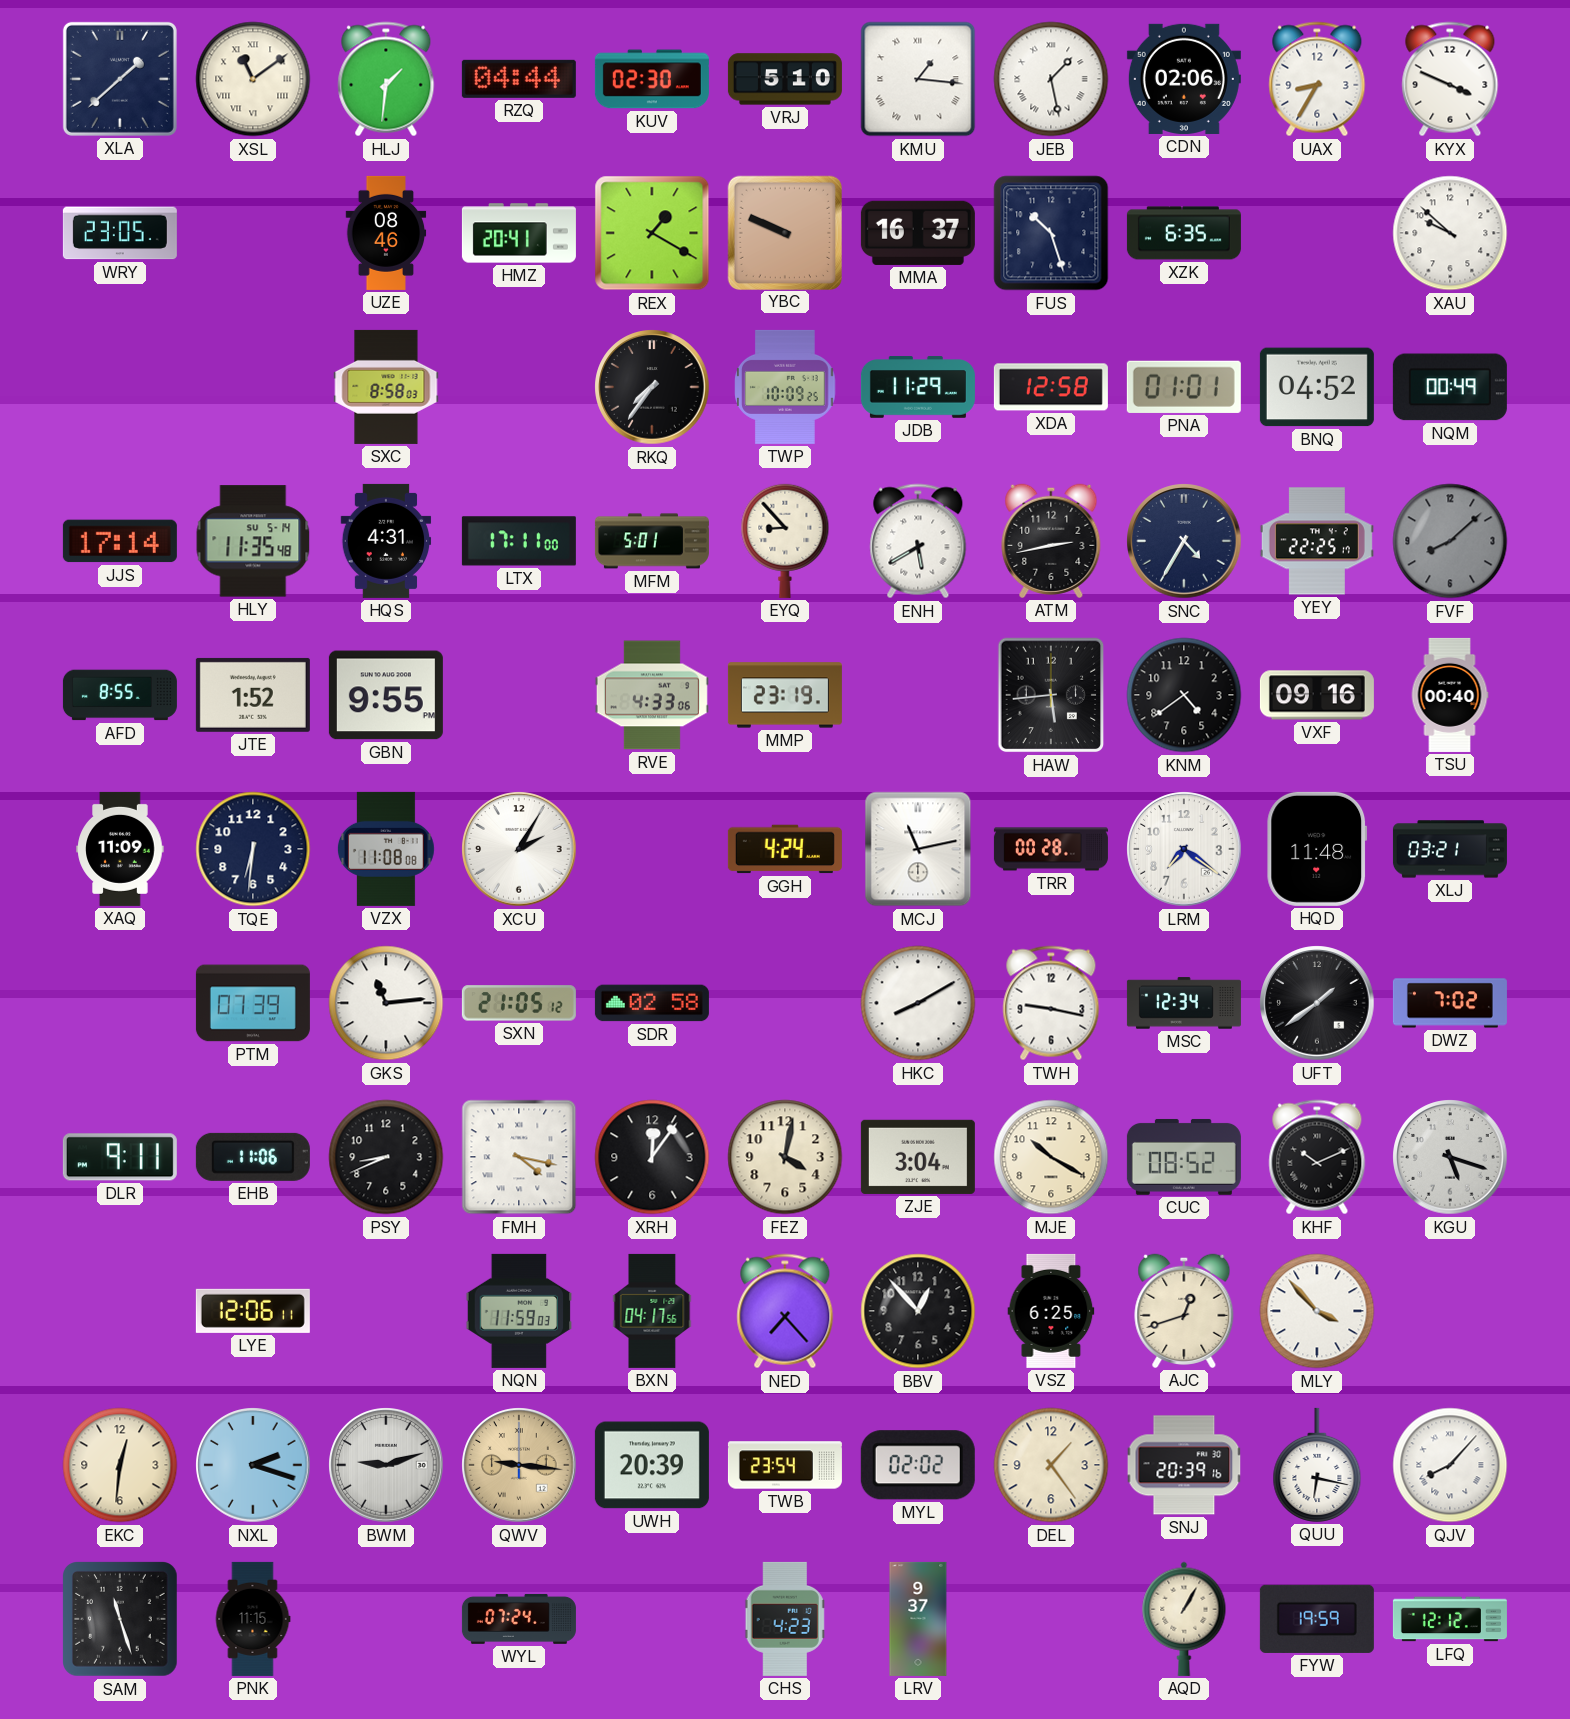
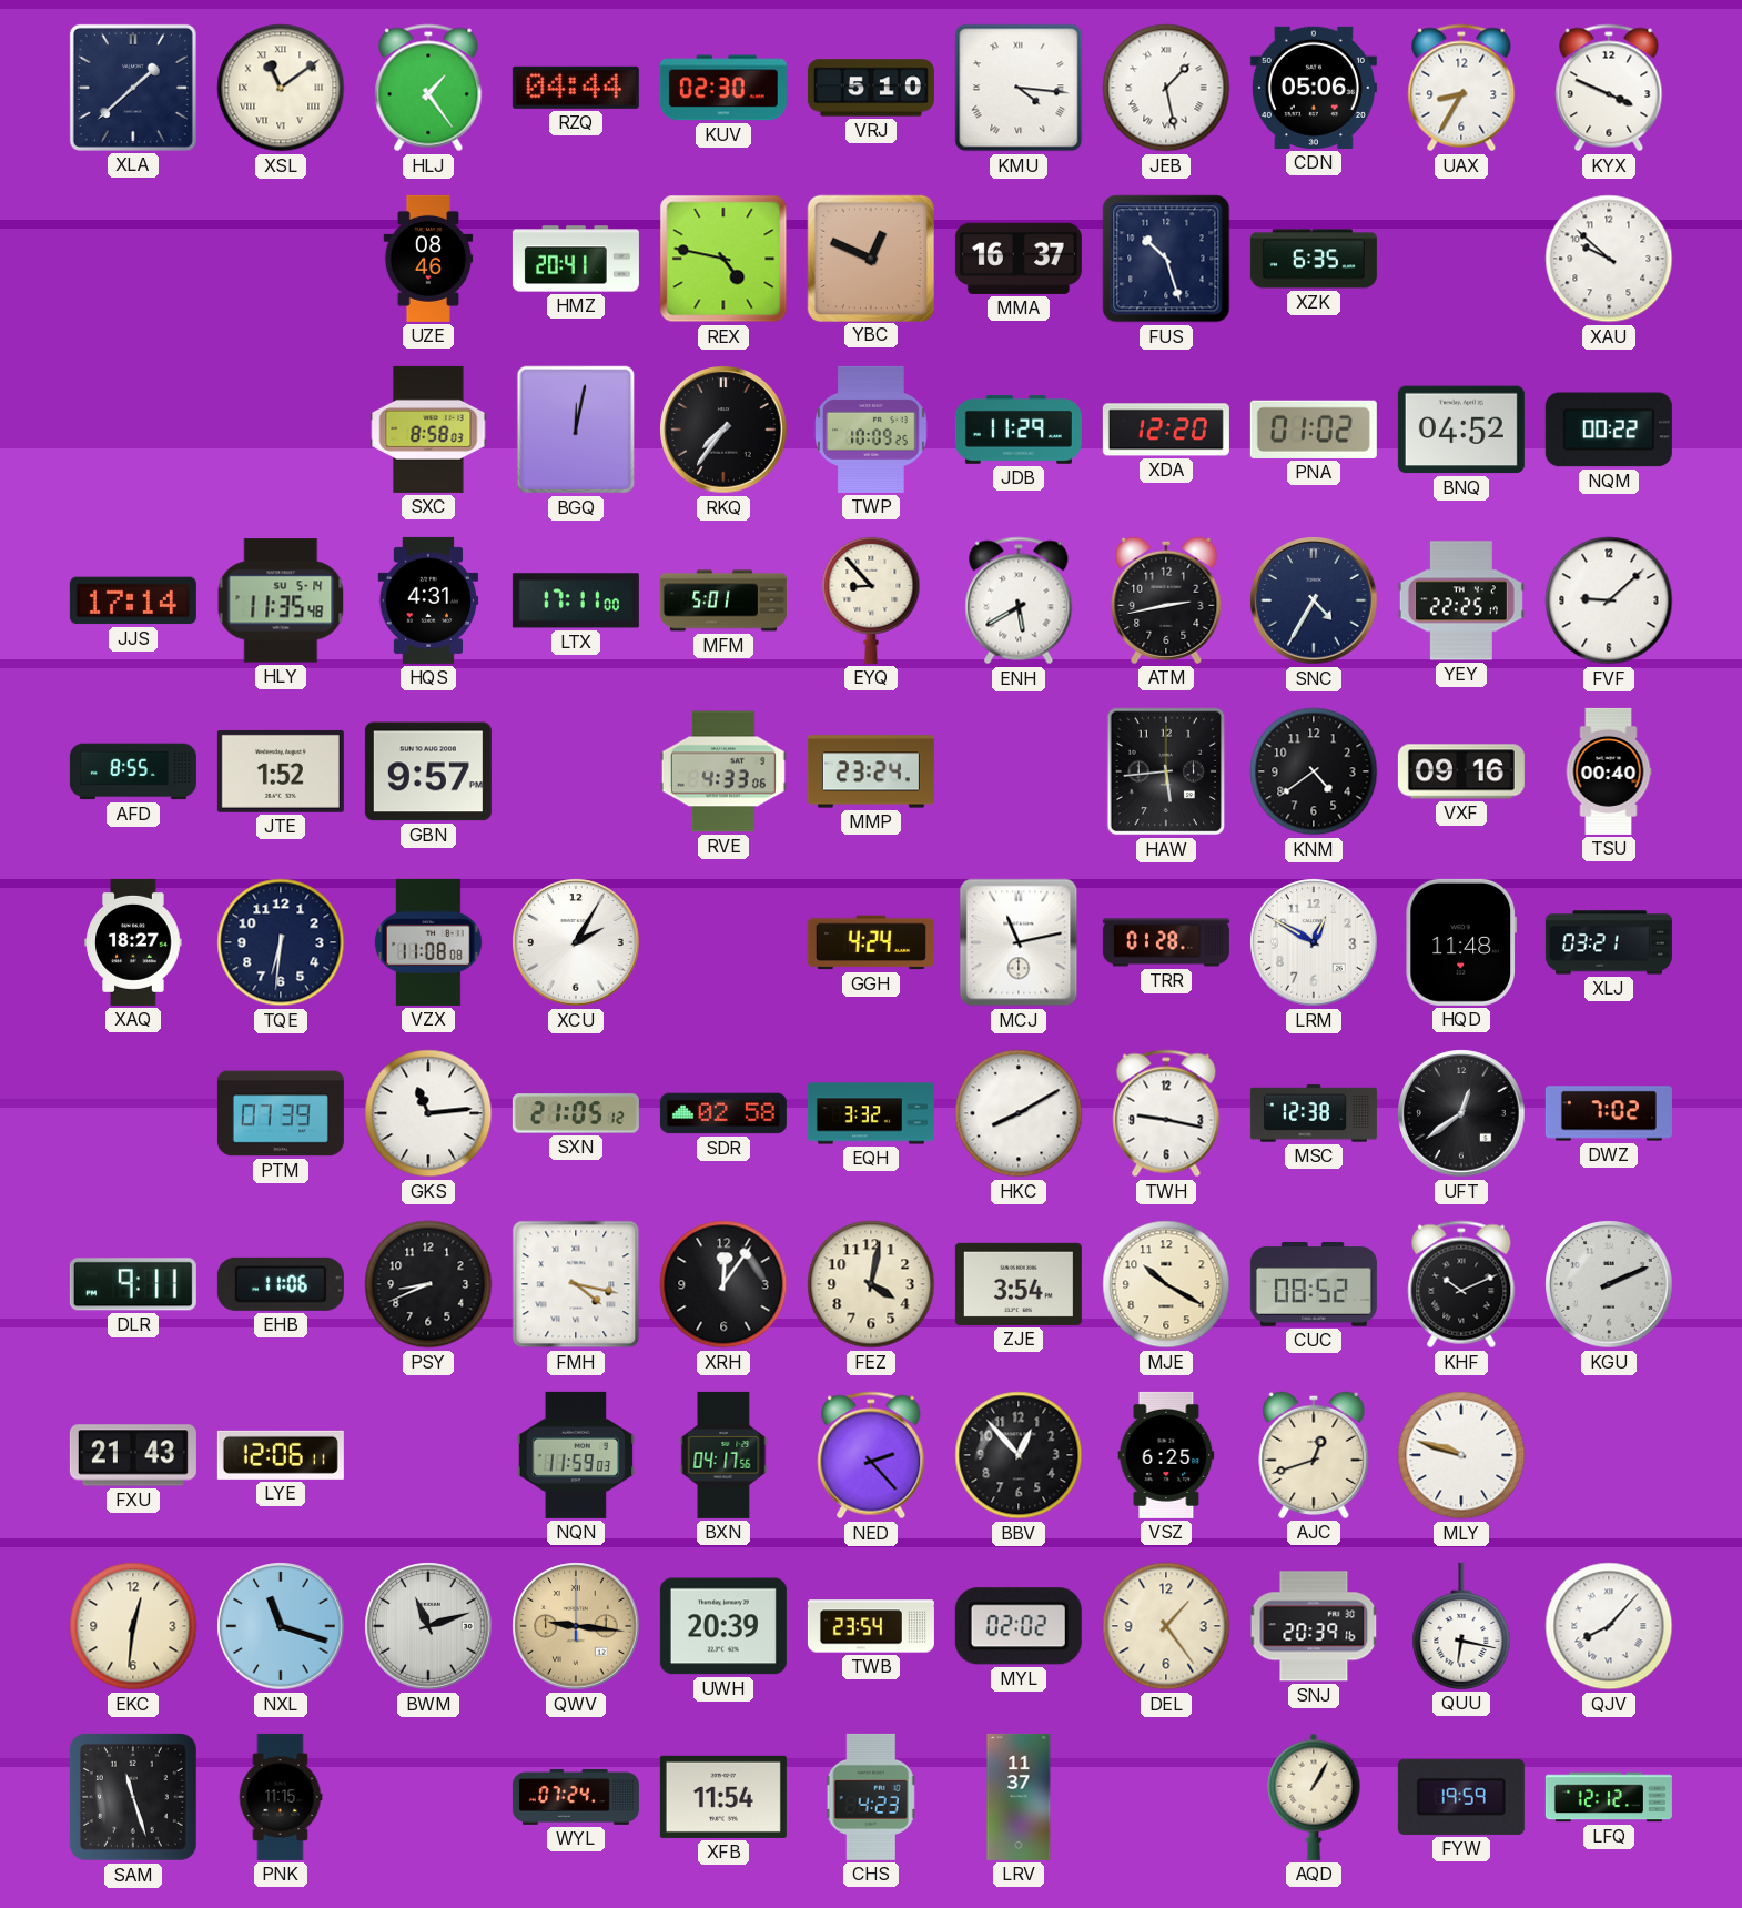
HLJ: 1:31 -> 1:24 (428, 88)
KMU: 1:16 -> 4:16 (1019, 88)
CDN: 02:06 -> 05:06 (1314, 88)
WRY: 23:05 -> none (120, 233)
REX: 1:20 -> 4:47 (723, 259)
YBC: 9:49 -> 12:49 (870, 258)
BGQ: none -> 12:02 (576, 430)
XDA: 12:58 -> 12:20 (1166, 430)
PNA: 01:01 -> 01:02 (1314, 430)
NQM: 00:49 -> 00:22 (1609, 430)
FVF: 8:08 -> 9:08 (1609, 600)
FVF dial: grey -> white (1609, 600)
GBN: 9:55 -> 9:57 (428, 771)
MMP: 23:19 -> 23:24 (871, 771)
XAQ: 11:09 -> 18:27 (133, 942)
TRR: 00:28 -> 01:28 (1166, 942)
LRM: 7:21 -> 12:50 (1314, 942)
EQH: none -> 3:32 (871, 1113)
MSC: 12:34 -> 12:38 (1314, 1113)
UFT: 1:39 -> 12:39 (1461, 1113)
ZJE: 3:04 -> 3:54 (1019, 1284)
KGU: 5:18 -> 2:11 (1609, 1284)
FXU: none -> 21:43 (133, 1455)
NED: 7:23 -> 2:23 (871, 1455)
MLY: 3:53 -> 9:48 (1461, 1455)
NXL: 2:18 -> 11:18 (281, 1626)
BWM: 9:12 -> 11:12 (428, 1626)
XFB: none -> 11:54 (723, 1797)
LRV: 9:37 -> 11:37 (1019, 1797)
